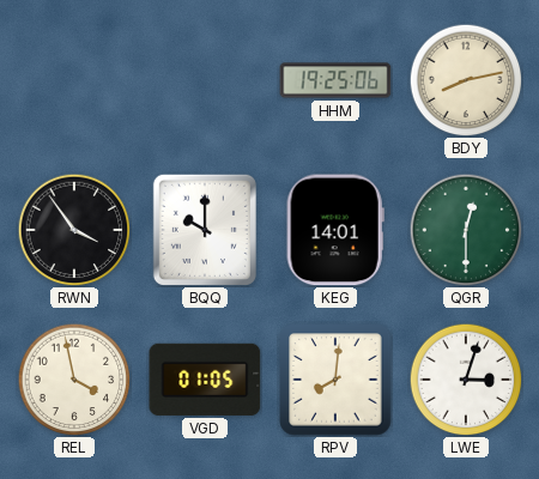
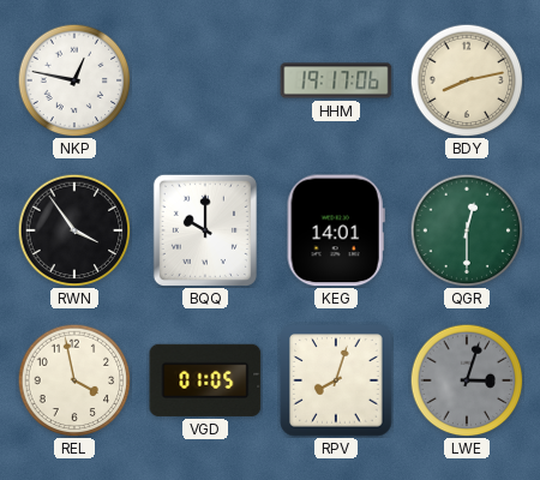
NKP: none -> 12:47 (74, 80)
HHM: 19:25 -> 19:17 (336, 80)
RPV: 8:01 -> 8:03 (336, 380)
LWE dial: white -> grey (467, 380)
